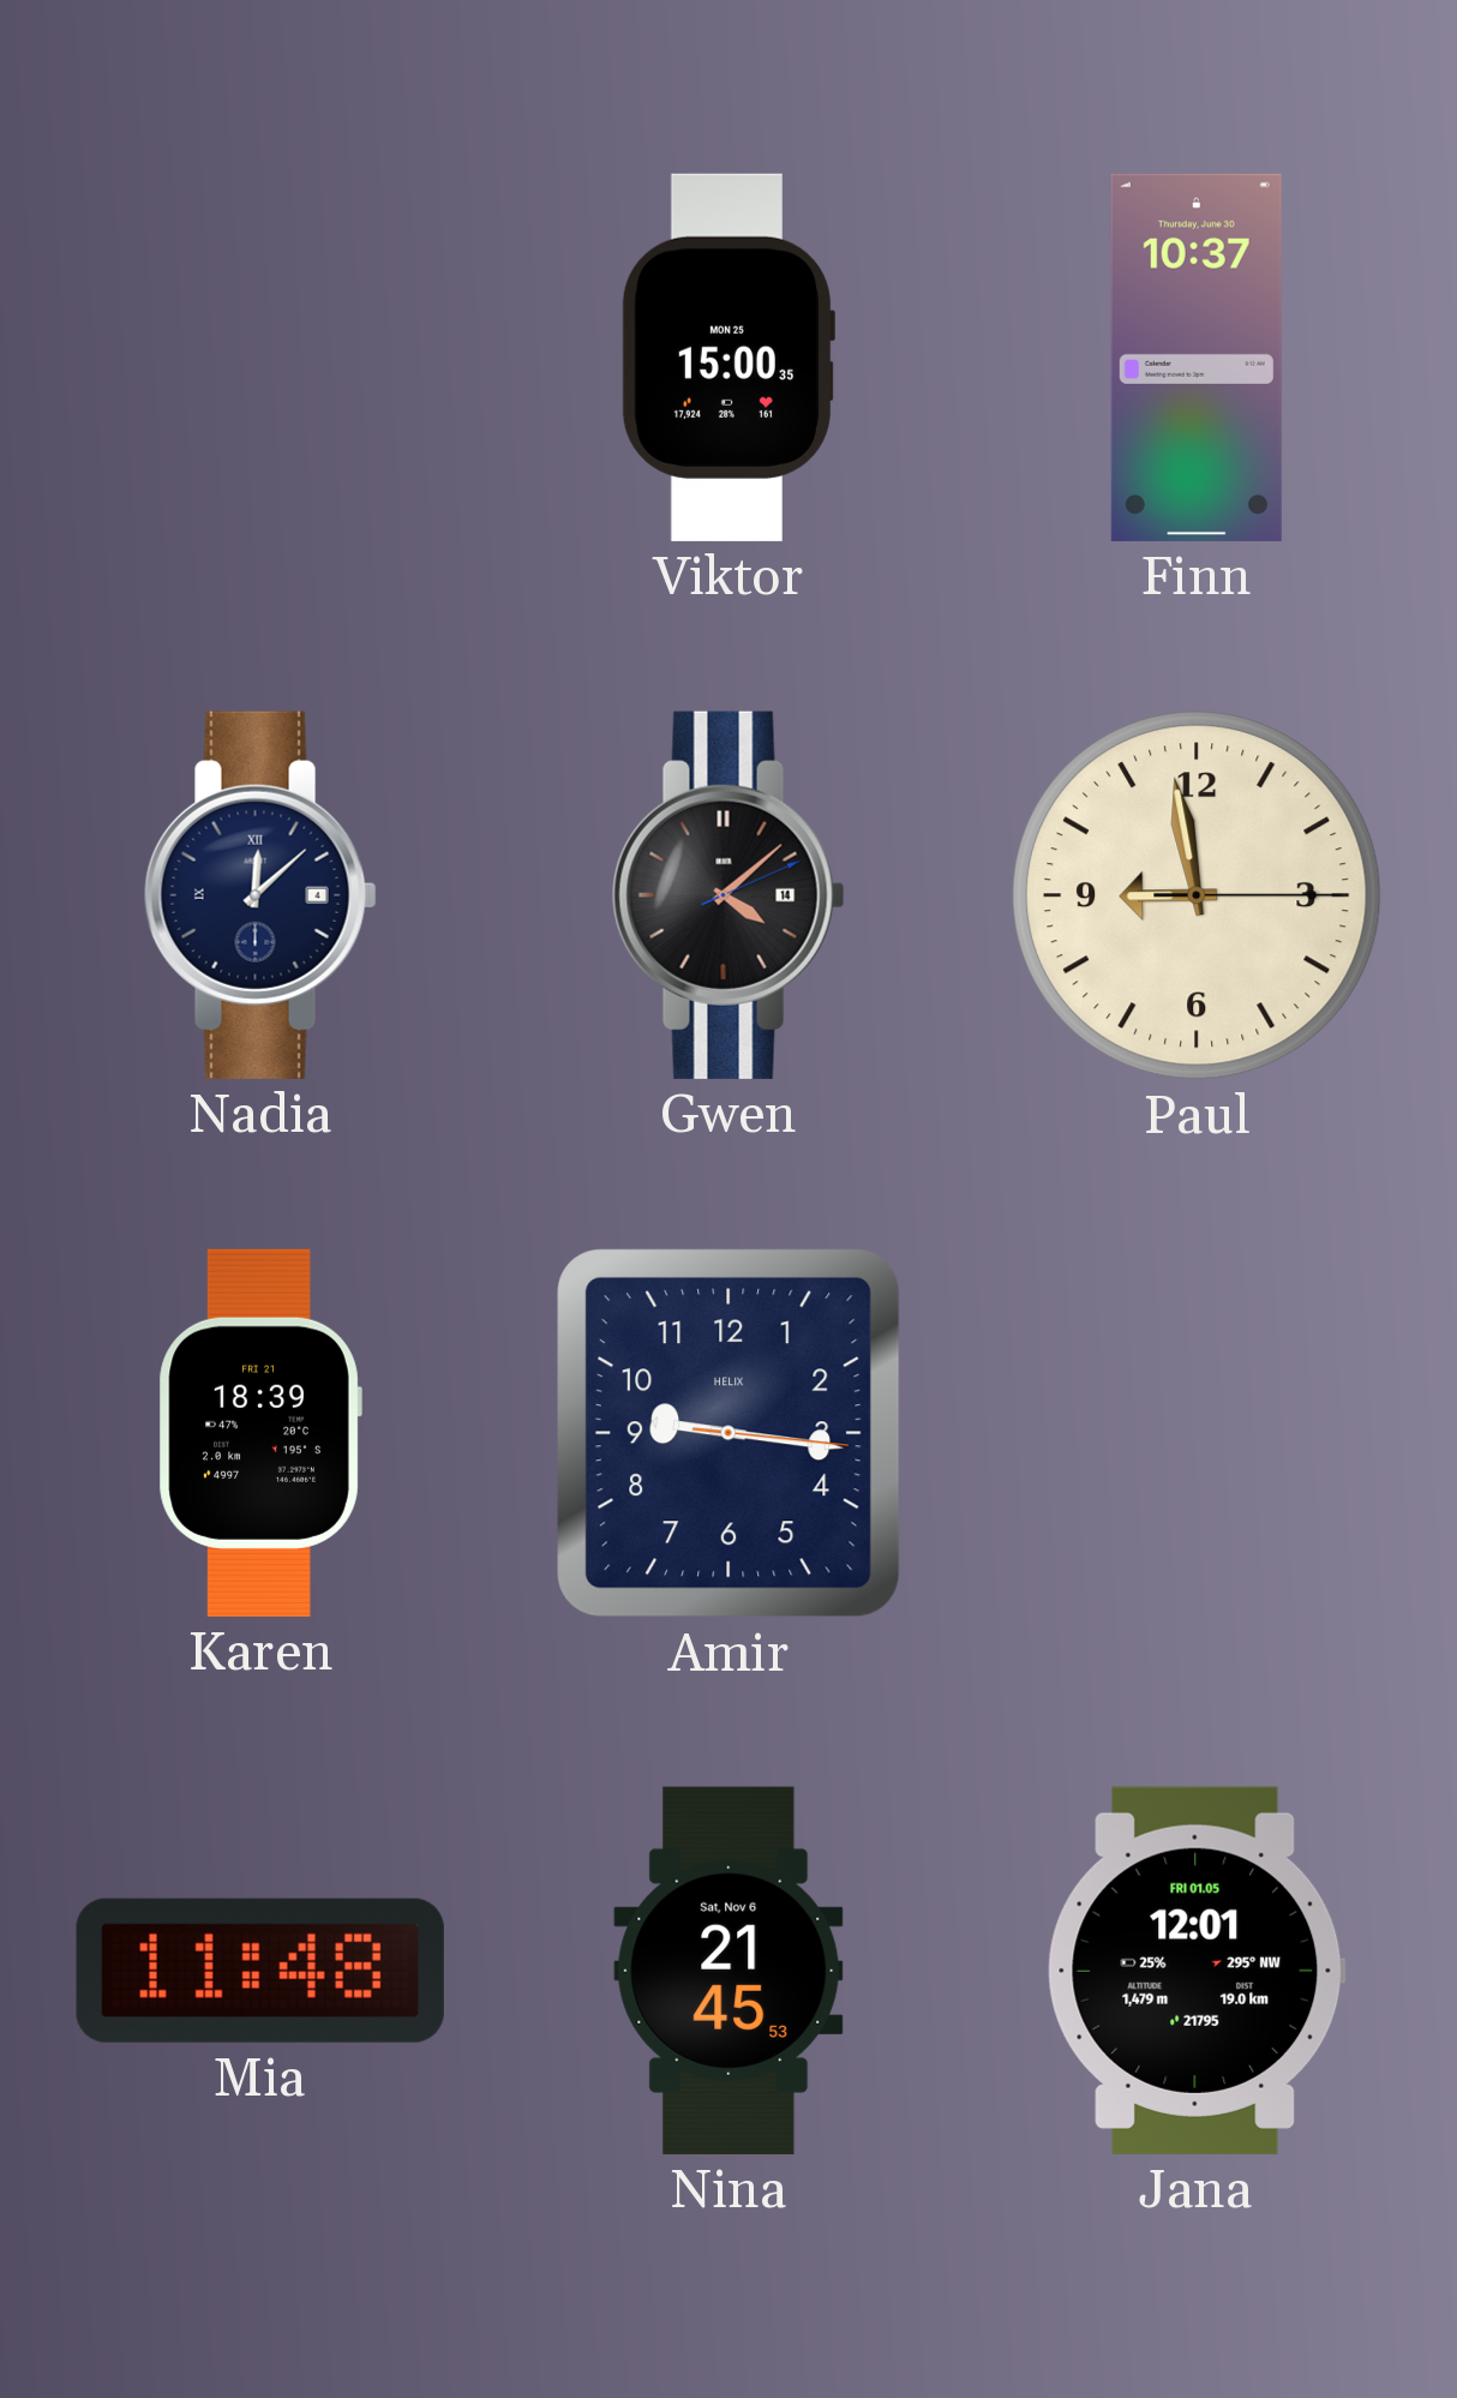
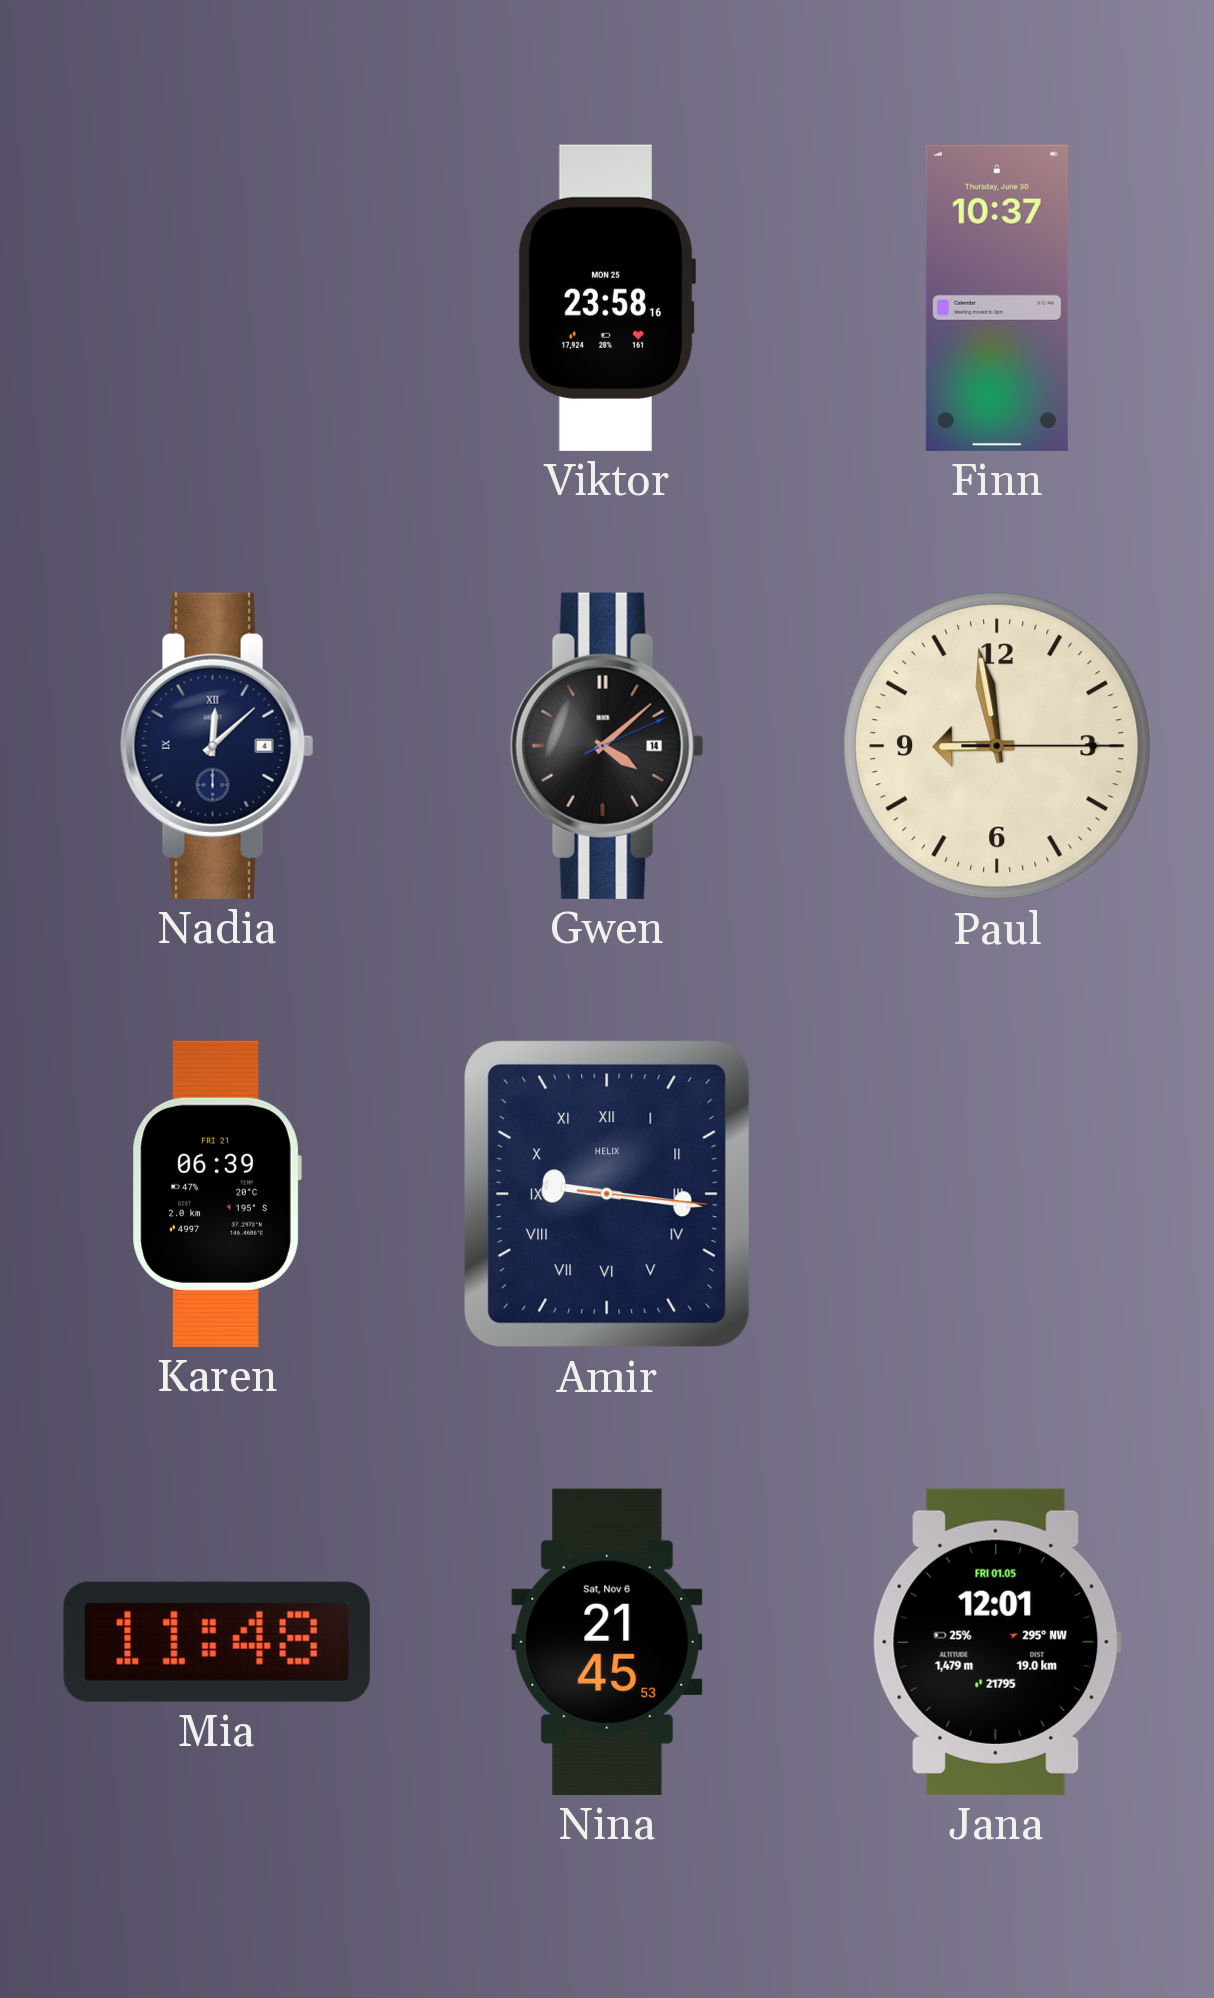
Viktor: 15:00 -> 23:58 (606, 298)
Karen: 18:39 -> 06:39 (217, 1194)
Amir numerals: Arabic -> Roman (608, 1195)
